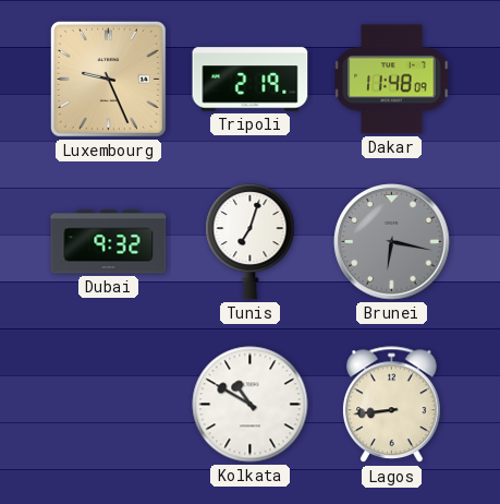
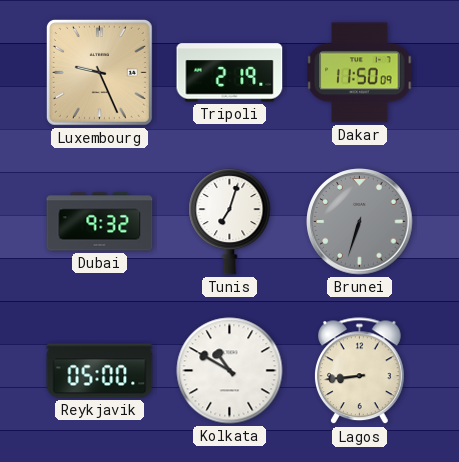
Dakar: 11:48 -> 11:50 (360, 73)
Brunei: 6:17 -> 6:33 (360, 222)
Reykjavik: none -> 05:00 (100, 371)
